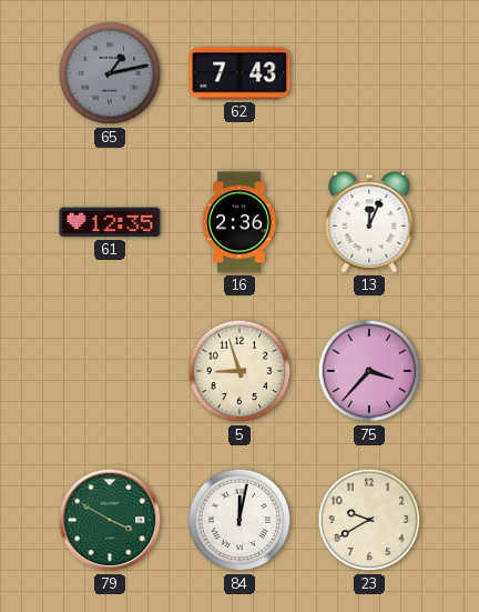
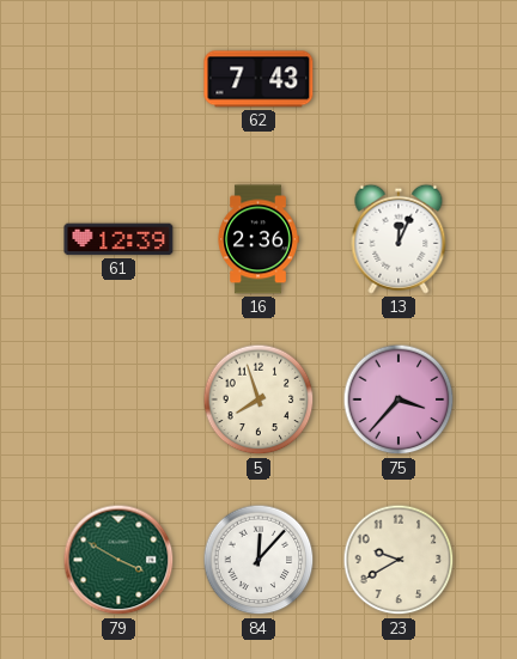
65: 1:13 -> none (110, 73)
61: 12:35 -> 12:39 (118, 239)
5: 8:57 -> 7:57 (258, 399)
84: 12:02 -> 12:07 (258, 560)
